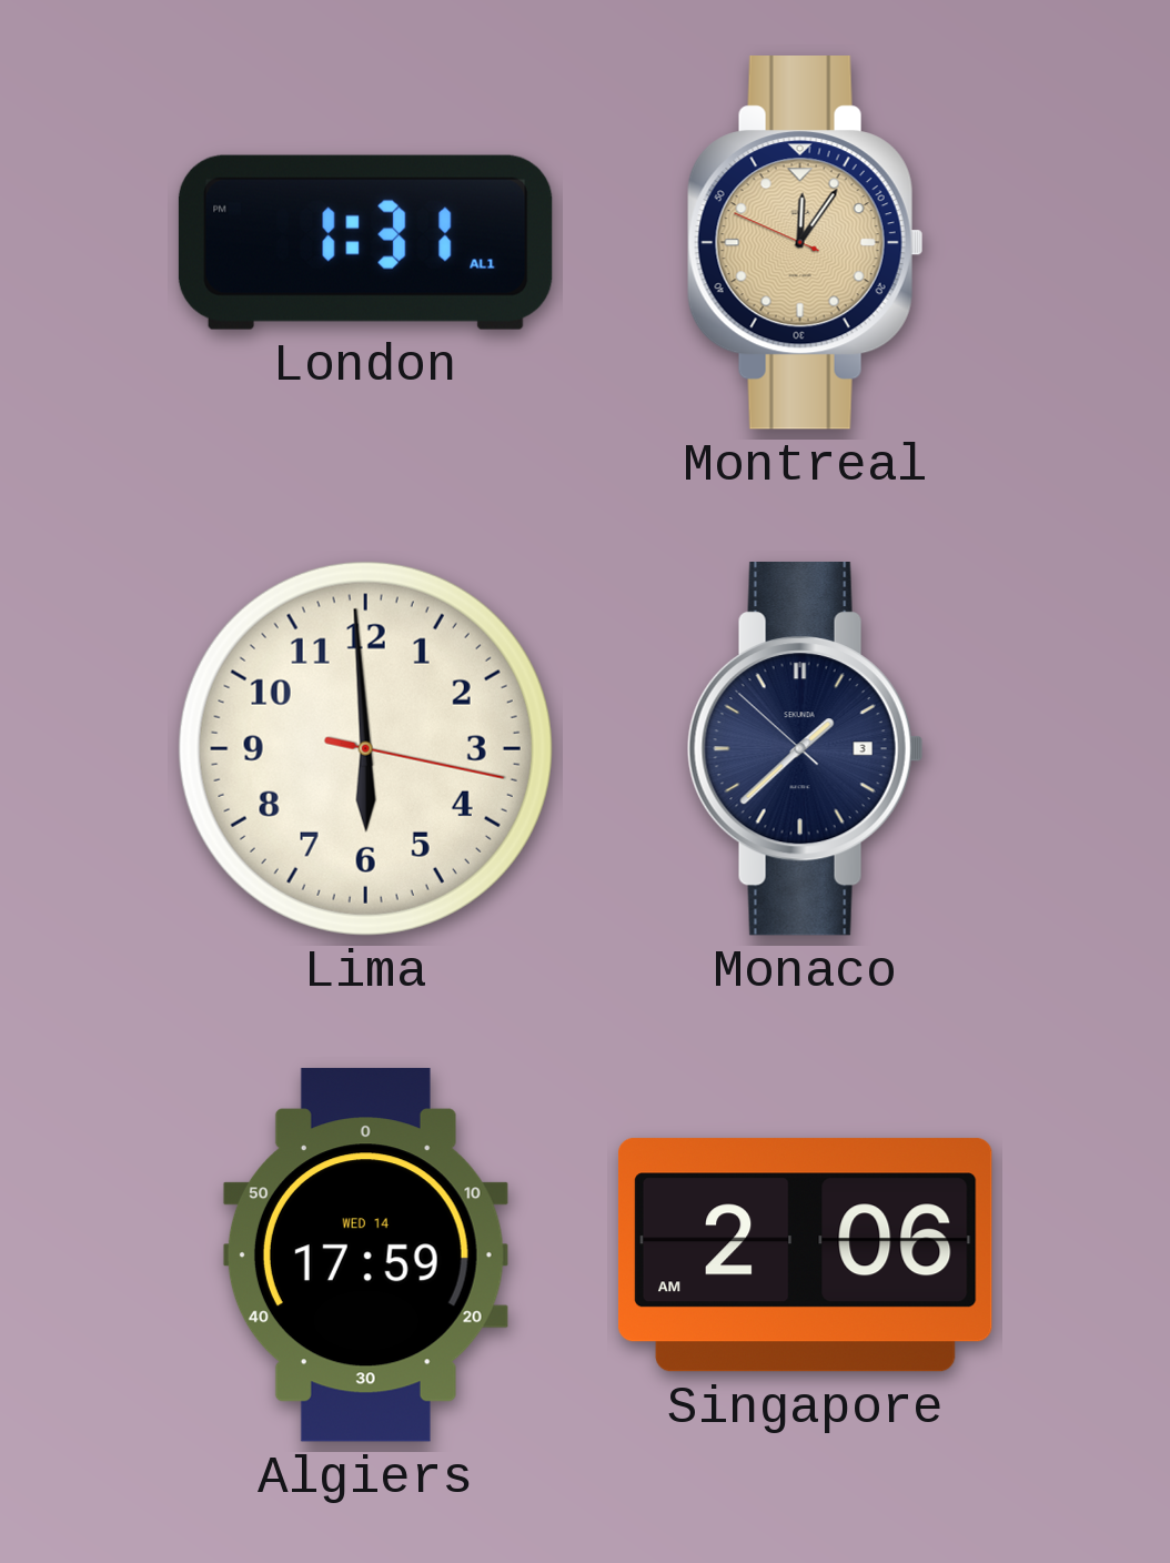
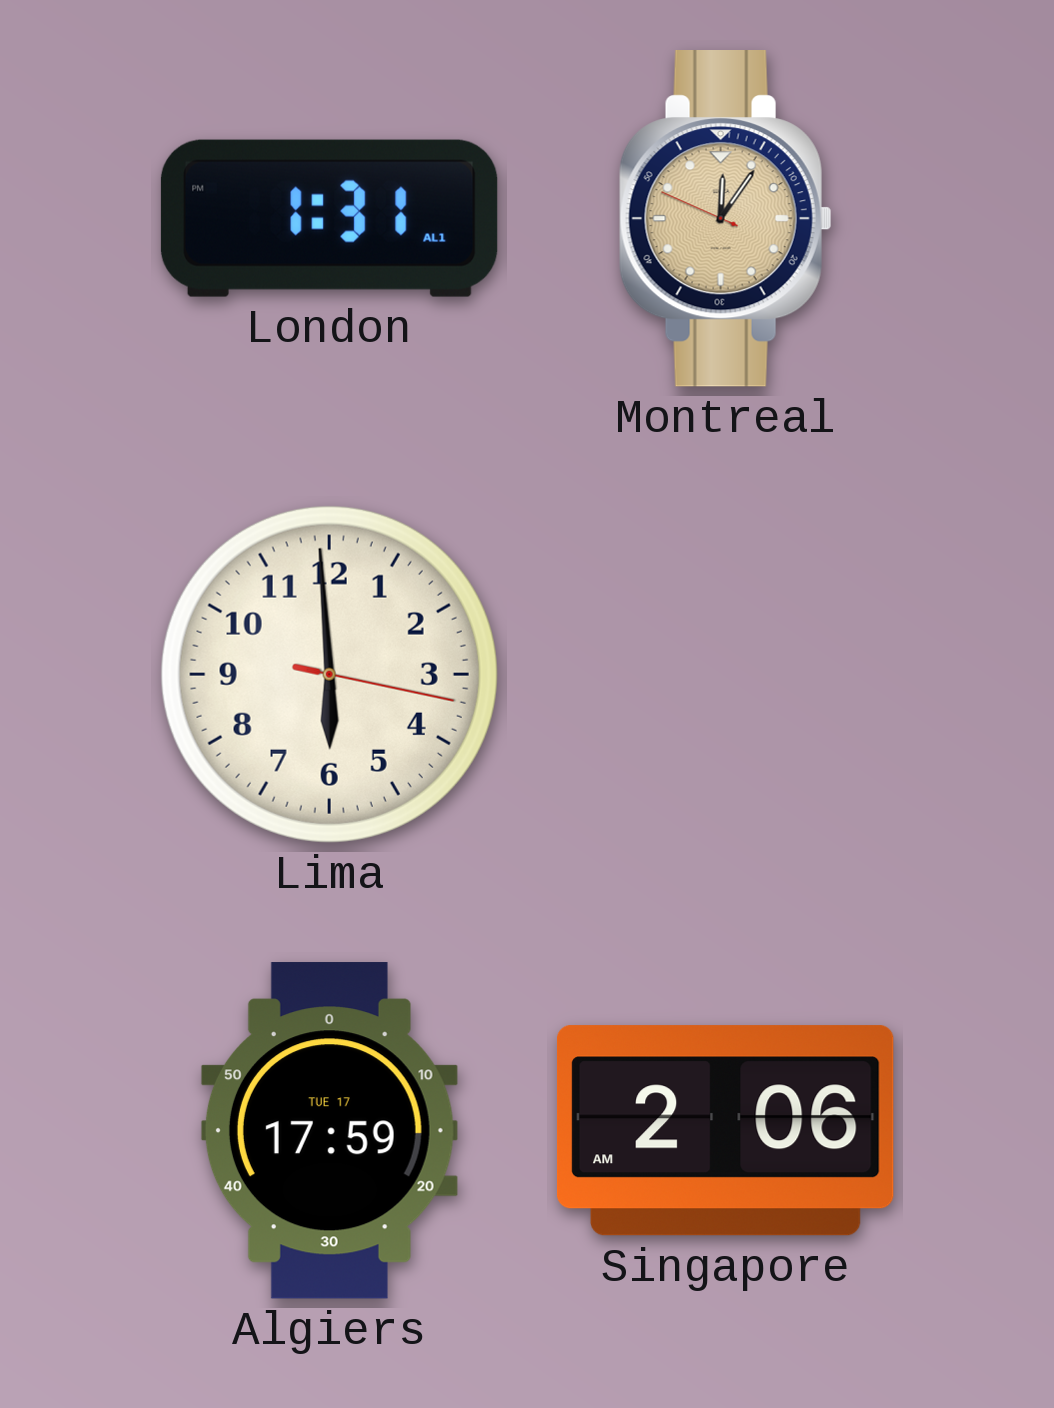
Monaco: 1:37 -> none (805, 749)
Algiers date: WED 14 -> TUE 17 (329, 1131)
